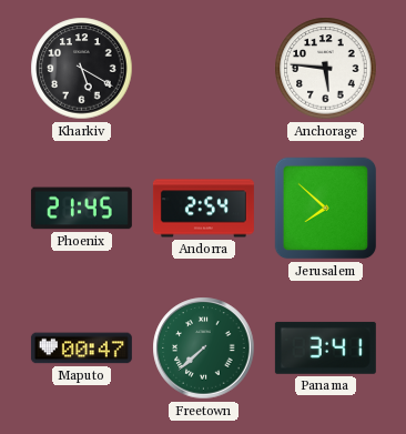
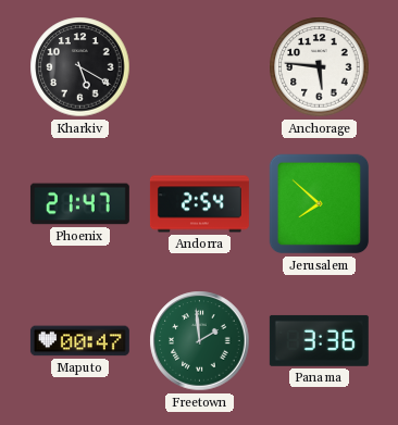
Phoenix: 21:45 -> 21:47 (79, 204)
Freetown: 7:38 -> 1:59 (200, 341)
Panama: 3:41 -> 3:36 (319, 340)
